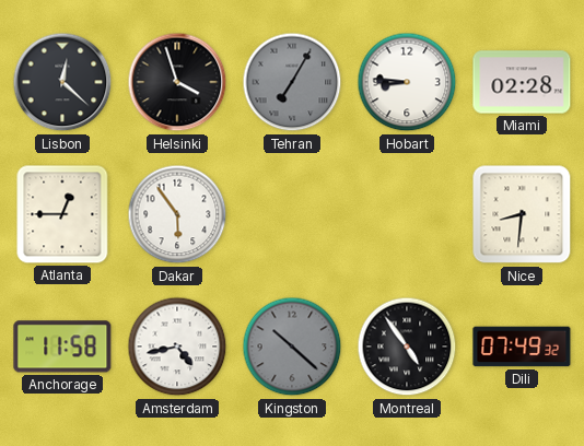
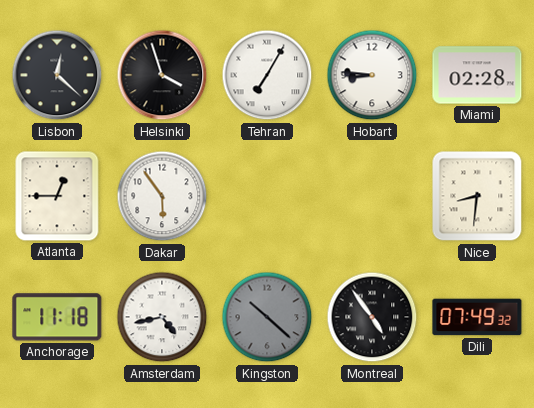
Tehran dial: grey -> white (267, 75)
Anchorage: 11:58 -> 11:18 (57, 317)
